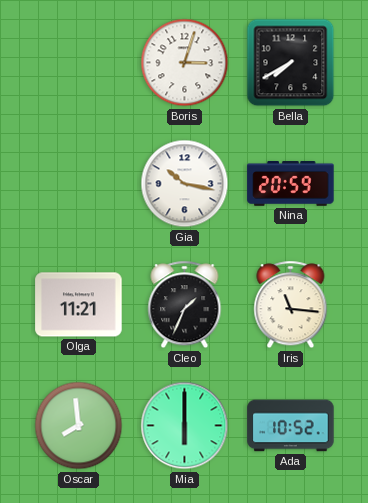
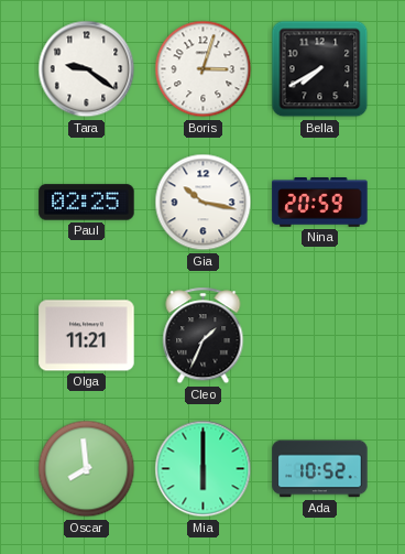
Tara: none -> 9:21 (87, 69)
Paul: none -> 02:25 (87, 203)
Iris: 11:16 -> none (291, 305)
